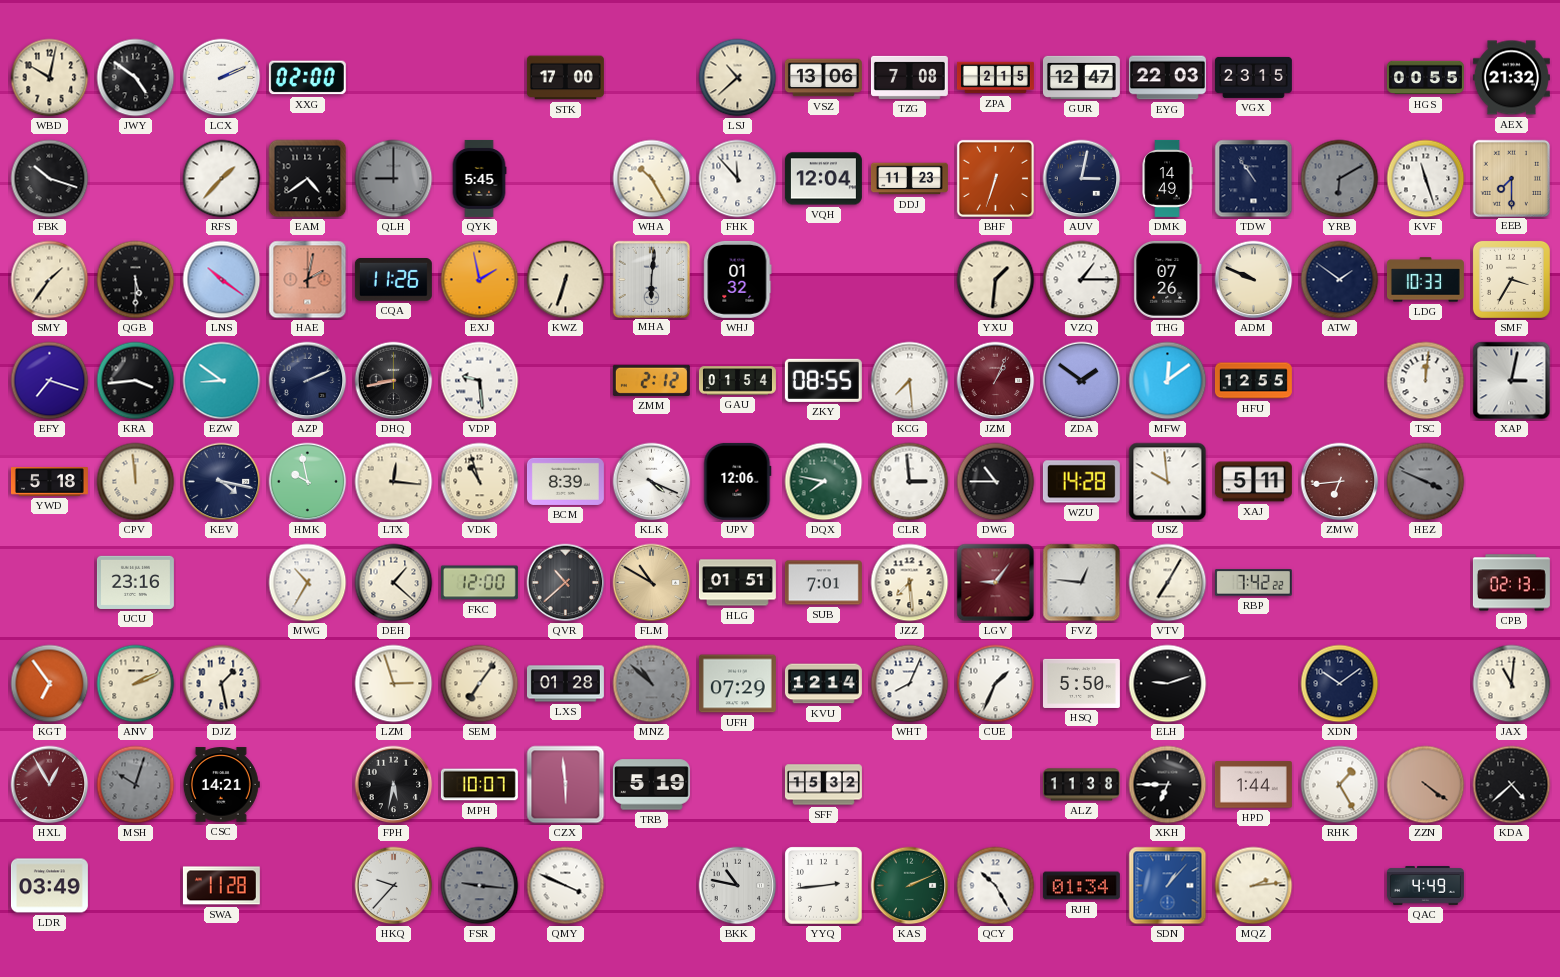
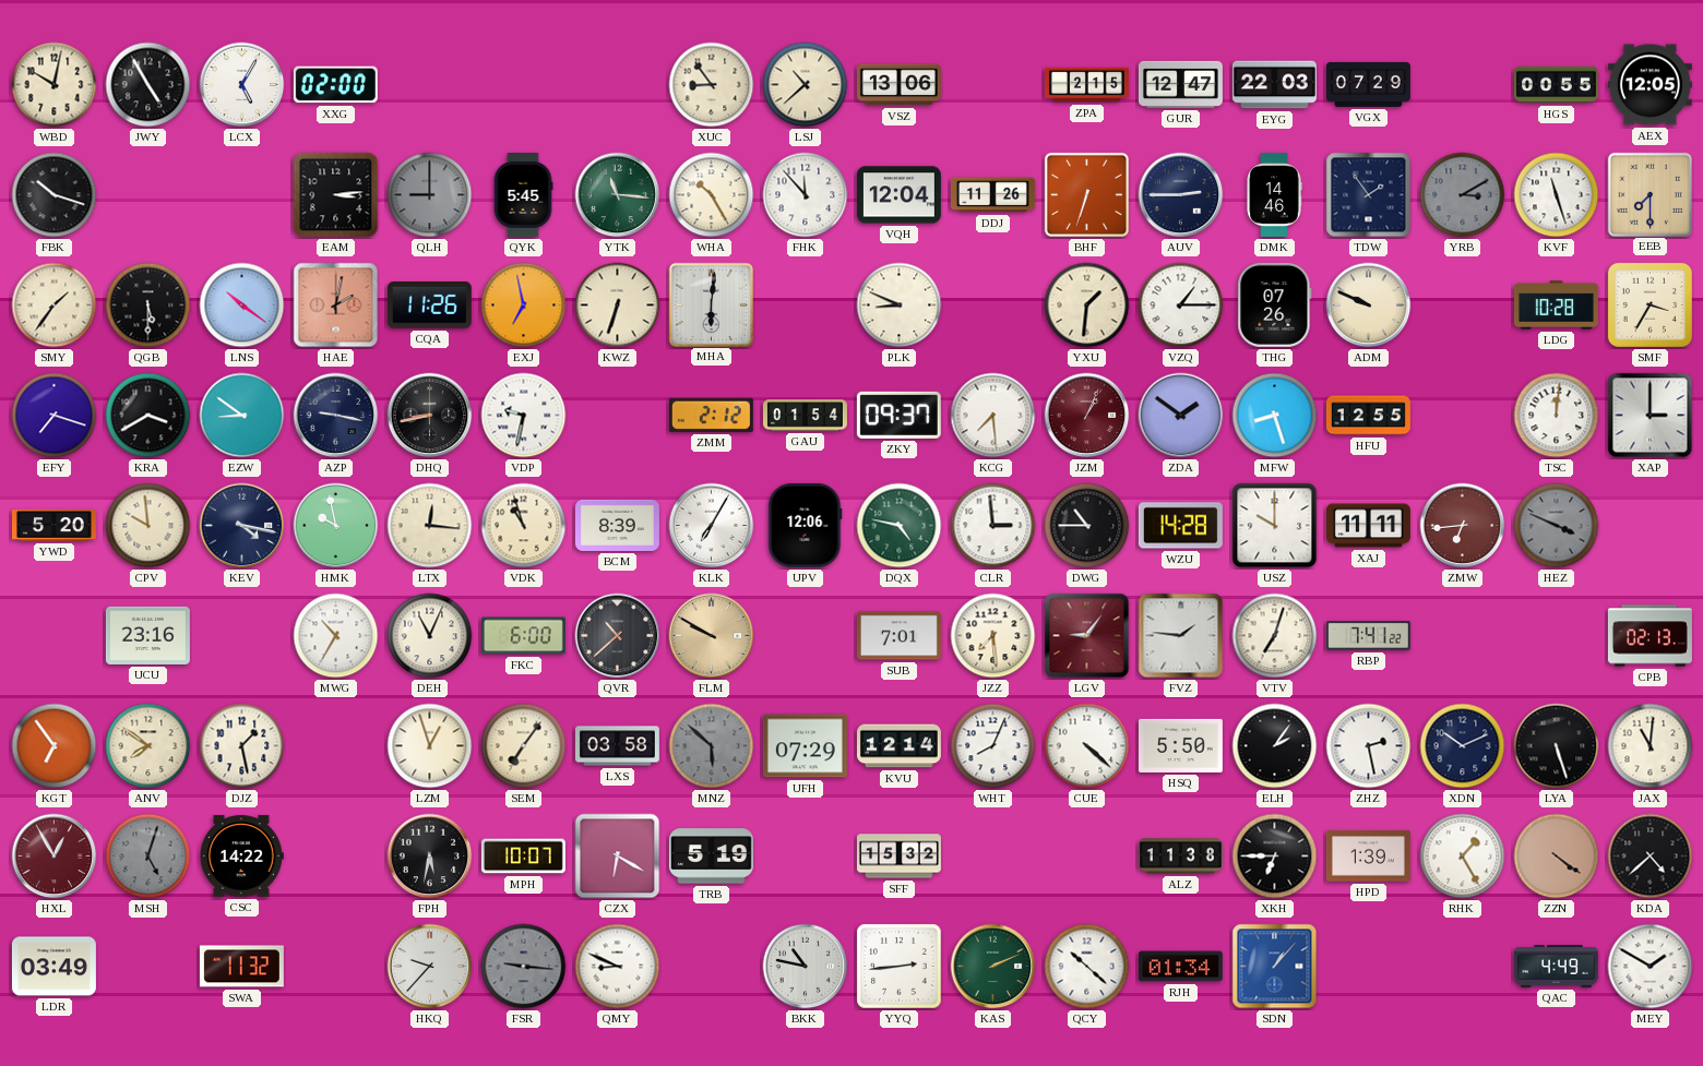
JWY: 4:51 -> 4:55 (148, 85)
LCX: 2:11 -> 5:05 (242, 85)
STK: 17:00 -> none (565, 78)
XUC: none -> 8:54 (712, 85)
TZG: 7:08 -> none (909, 77)
VGX: 23:15 -> 07:29 (1368, 84)
AEX: 21:32 -> 12:05 (1650, 85)
RFS: 1:37 -> none (222, 179)
EAM: 4:39 -> 3:14 (336, 195)
YTK: none -> 11:16 (618, 195)
DDJ: 11:23 -> 11:26 (992, 195)
AUV: 3:02 -> 2:45 (1181, 195)
DMK: 14:49 -> 14:46 (1274, 194)
TDW: 10:54 -> 1:54 (1369, 195)
YRB: 6:10 -> 3:10 (1463, 195)
EXJ: 1:58 -> 6:58 (524, 306)
WHJ: 01:32 -> none (738, 279)
PLK: none -> 8:49 (900, 306)
ATW: 1:51 -> none (1340, 280)
LDG: 10:33 -> 10:28 (1556, 306)
KRA: 3:44 -> 3:40 (148, 416)
AZP: 2:11 -> 9:17 (336, 416)
VDP: 9:29 -> 9:32 (524, 416)
ZKY: 08:55 -> 09:37 (898, 415)
MFW: 12:09 -> 8:27 (1275, 416)
XAP: 3:02 -> 3:00 (1651, 416)
YWD: 5:18 -> 5:20 (53, 526)
CPV: 11:59 -> 9:59 (148, 526)
KLK: 4:19 -> 7:05 (712, 526)
DQX: 7:47 -> 4:47 (900, 526)
USZ: 9:59 -> 10:00 (1275, 526)
XAJ: 5:11 -> 11:11 (1368, 526)
DEH: 1:22 -> 11:04 (430, 636)
FKC: 12:00 -> 6:00 (523, 636)
FLM: 10:50 -> 9:50 (712, 636)
HLG: 01:51 -> none (737, 583)
FVZ: 12:46 -> 1:46 (1181, 636)
VTV: 7:05 -> 7:03 (1275, 636)
RBP: 7:42 -> 7:41 (1368, 636)
ANV: 2:11 -> 7:51 (148, 746)
LZM: 2:57 -> 12:57 (430, 746)
LXS: 01:28 -> 03:58 (617, 746)
MNZ: 10:52 -> 5:52 (712, 746)
CUE: 1:34 -> 4:22 (1087, 746)
ELH: 9:12 -> 2:06 (1275, 746)
ZHZ: none -> 2:28 (1369, 746)
XDN: 10:09 -> 10:11 (1463, 746)
LYA: none -> 5:27 (1557, 746)
MSH: 10:03 -> 5:03 (148, 857)
CSC: 14:21 -> 14:22 (241, 857)
CZX: 5:59 -> 6:20 (618, 857)
HPD: 1:44 -> 1:39 (1368, 857)
SWA: 11:28 -> 11:32 (241, 967)
QMY: 3:49 -> 8:49 (618, 967)
QCY: 10:25 -> 10:22 (1087, 967)
MQZ: 2:14 -> none (1254, 886)
MEY: none -> 1:50 (1651, 967)
